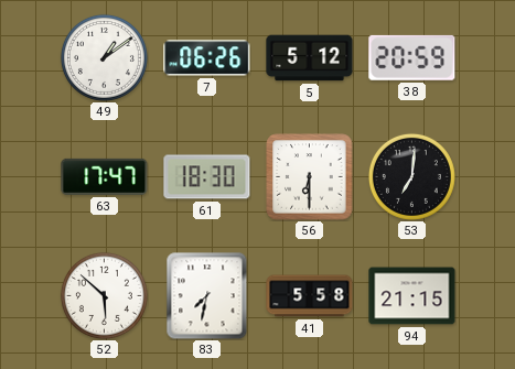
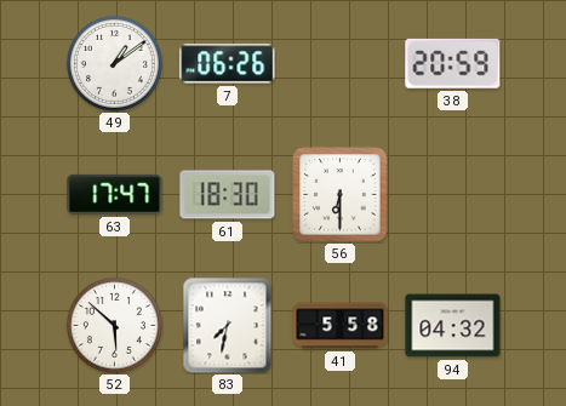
5: 5:12 -> none (310, 58)
53: 7:01 -> none (411, 176)
94: 21:15 -> 04:32 (453, 326)
